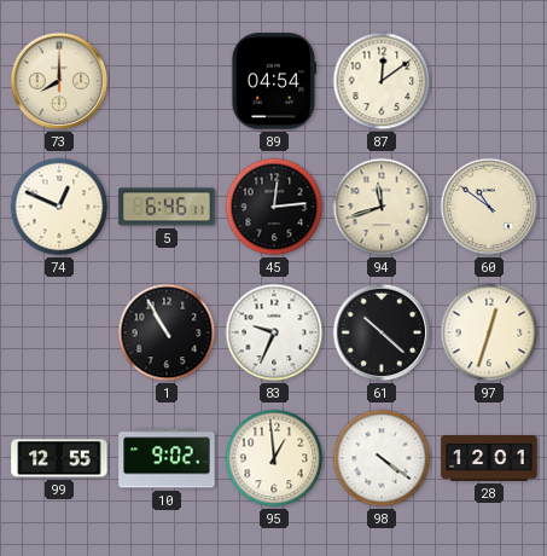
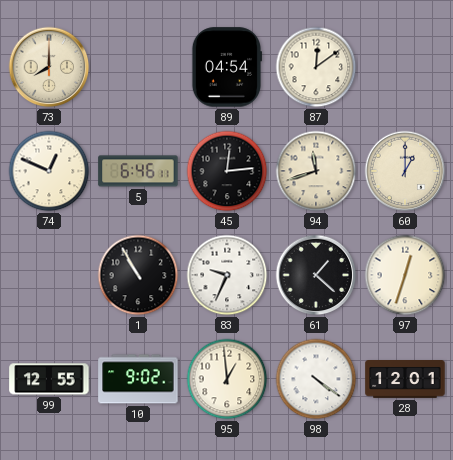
60: 10:51 -> 1:00 (405, 171)
61: 10:22 -> 1:22 (316, 275)
